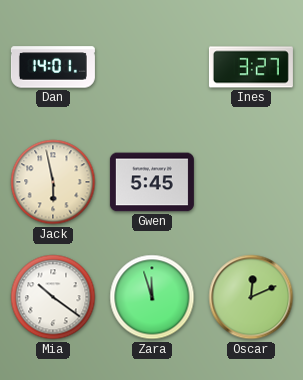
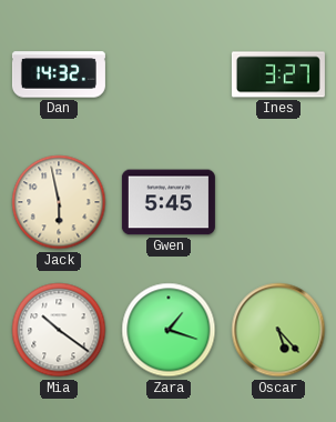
Dan: 14:01 -> 14:32 (59, 74)
Zara: 11:57 -> 1:18 (169, 330)
Oscar: 12:11 -> 5:23 (278, 330)
